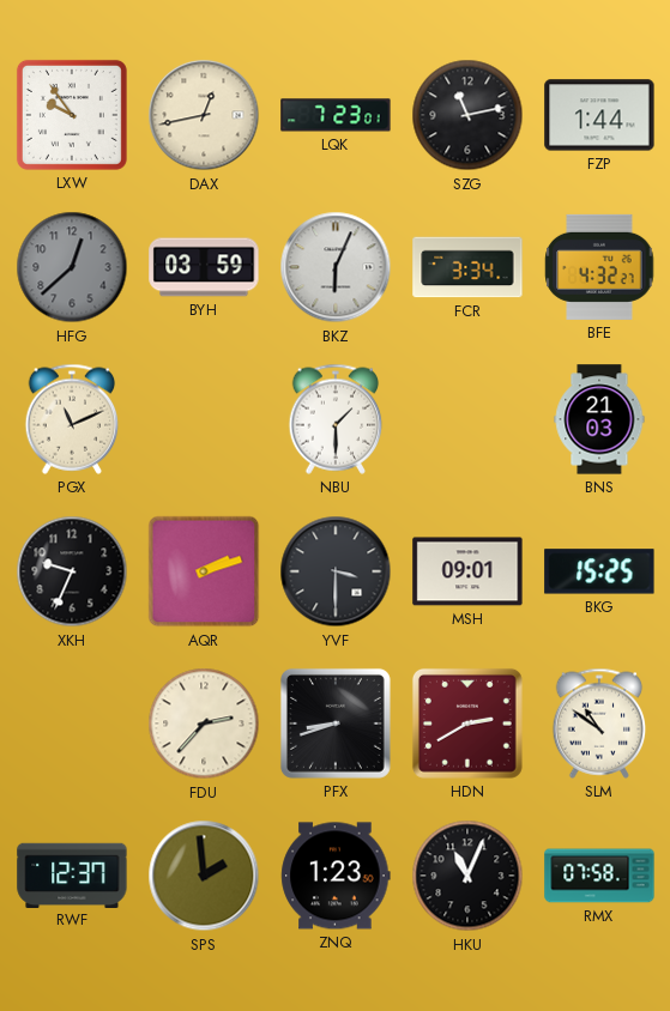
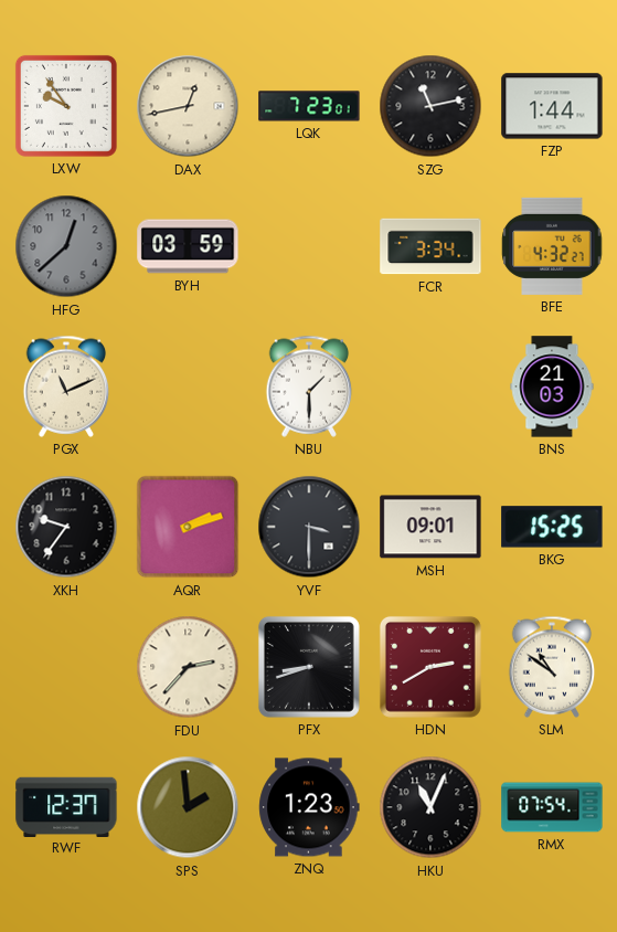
BKZ: 6:04 -> none (336, 267)
XKH: 9:34 -> 9:36 (66, 527)
RMX: 07:58 -> 07:54 (552, 807)
